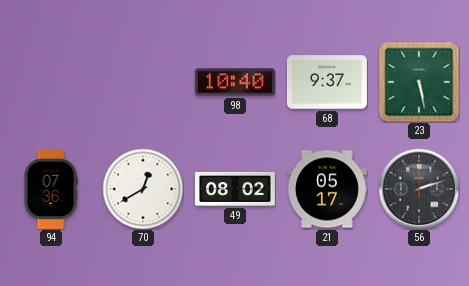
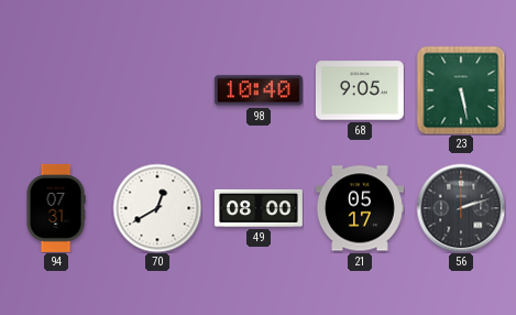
68: 9:37 -> 9:05 (360, 90)
94: 07:36 -> 07:31 (56, 208)
49: 08:02 -> 08:00 (259, 208)
